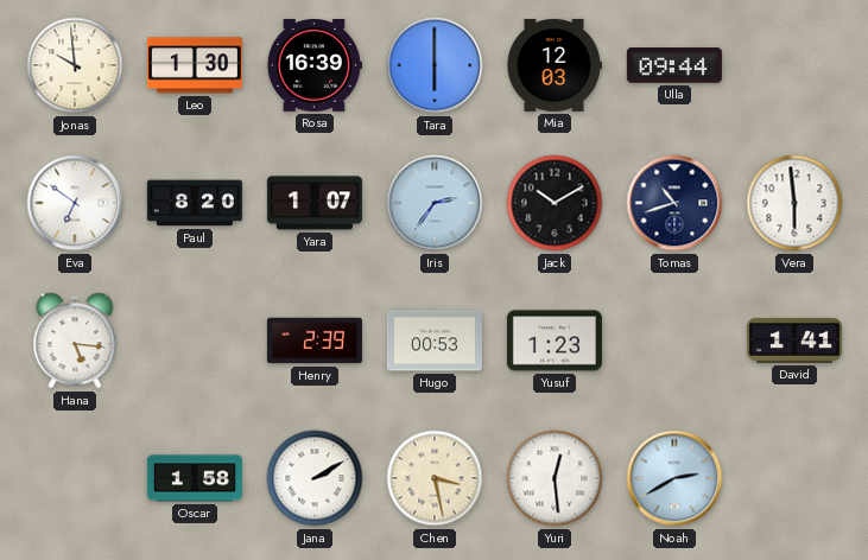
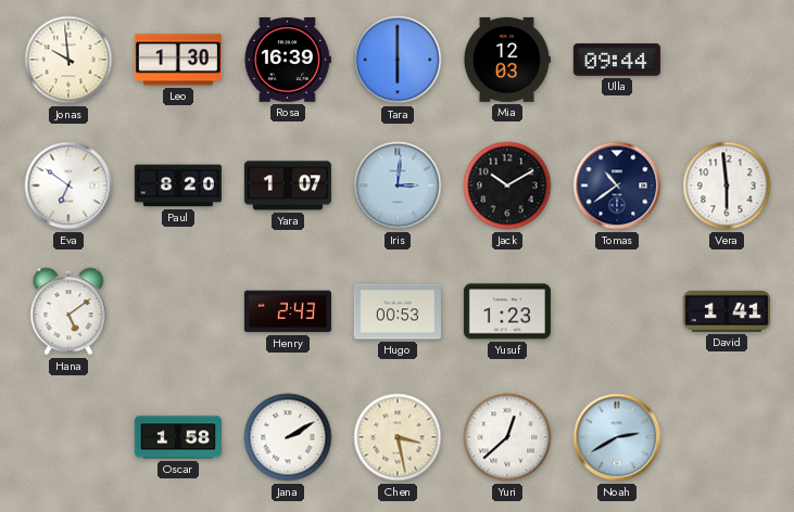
Iris: 2:36 -> 3:01 (398, 185)
Tomas: 10:42 -> 10:39 (617, 185)
Hana: 5:16 -> 5:09 (68, 311)
Henry: 2:39 -> 2:43 (288, 311)
Yuri: 12:29 -> 12:38 (507, 437)
